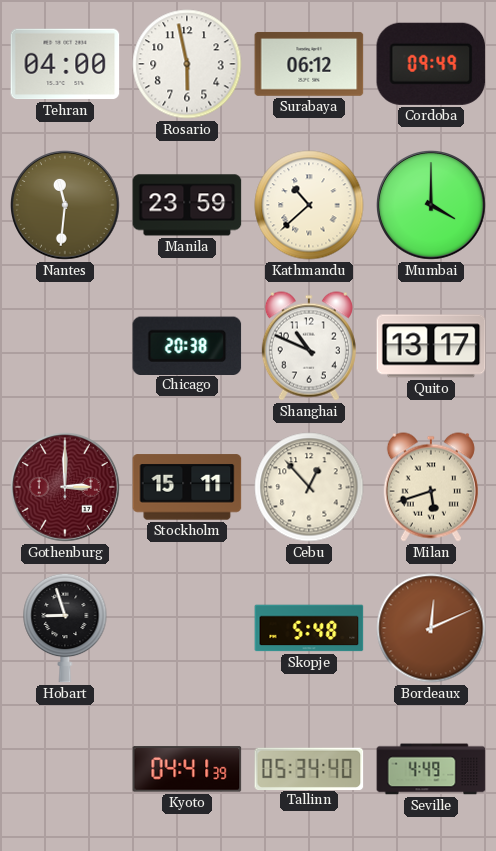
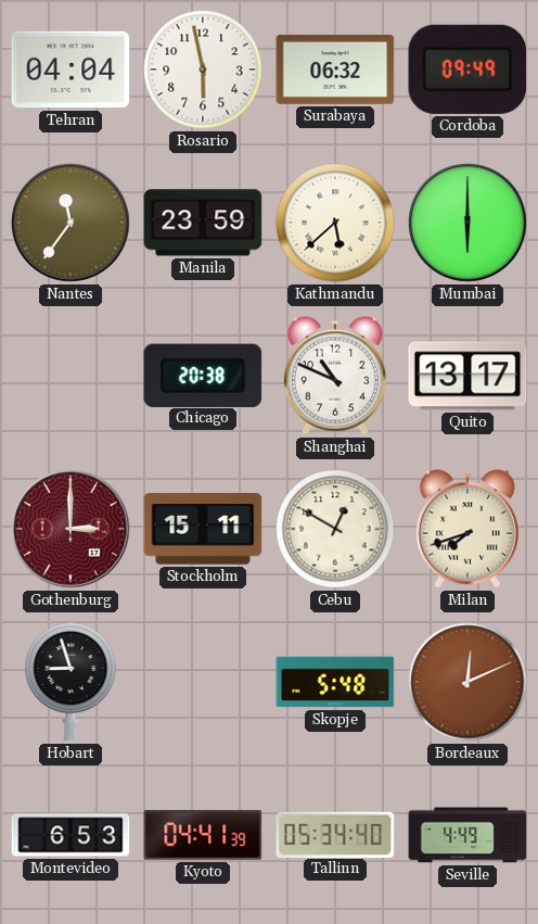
Tehran: 04:00 -> 04:04 (71, 69)
Surabaya: 06:12 -> 06:32 (335, 69)
Nantes: 11:31 -> 11:36 (72, 224)
Kathmandu: 10:38 -> 5:38 (335, 223)
Mumbai: 4:00 -> 6:00 (469, 224)
Cebu: 12:53 -> 12:50 (335, 529)
Milan: 5:42 -> 7:42 (467, 529)
Montevideo: none -> 6:53 (71, 835)
